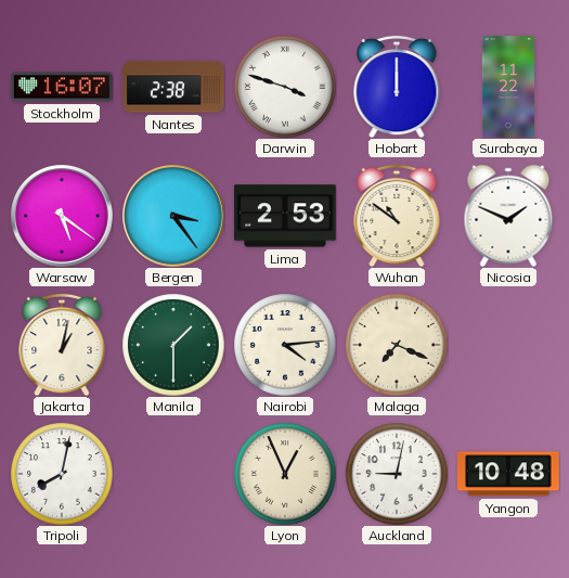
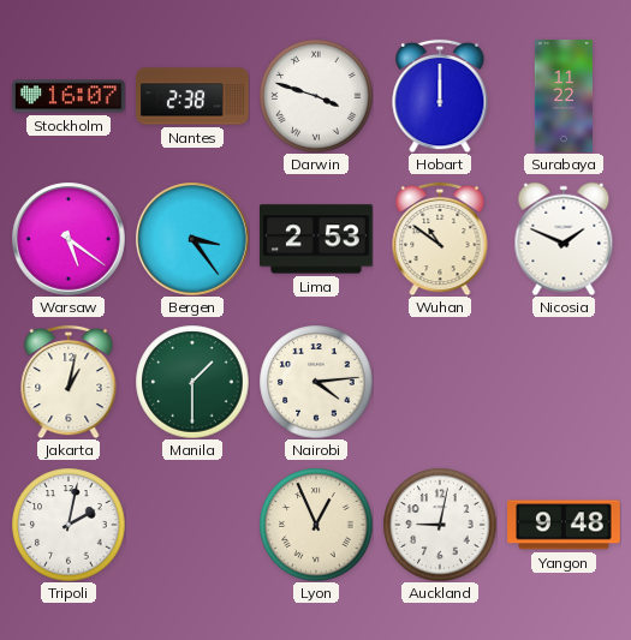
Malaga: 7:19 -> none (397, 345)
Tripoli: 8:02 -> 2:02 (69, 525)
Yangon: 10:48 -> 9:48 (565, 525)
